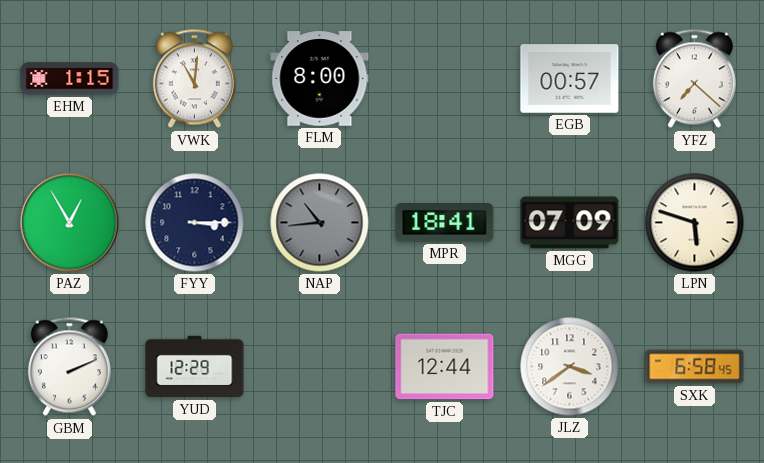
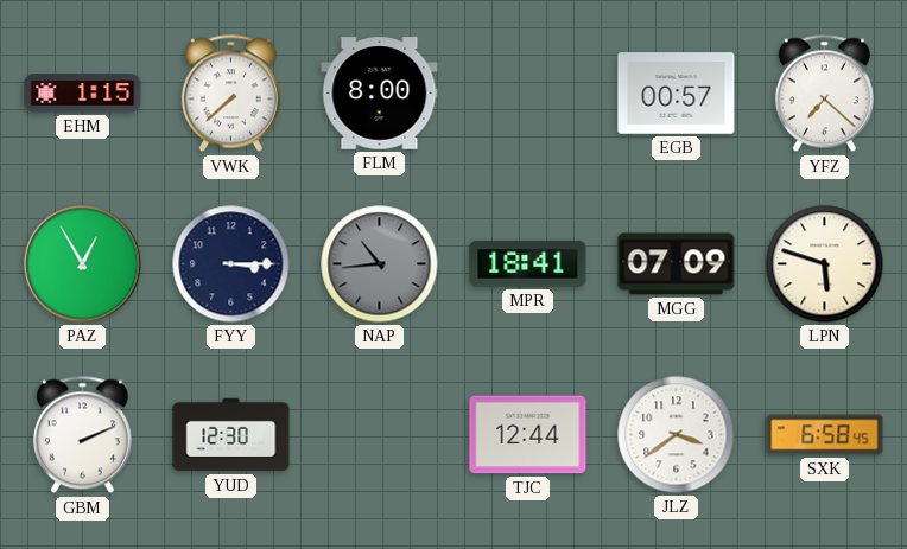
VWK: 11:01 -> 7:38 (230, 94)
YUD: 12:29 -> 12:30 (231, 435)
